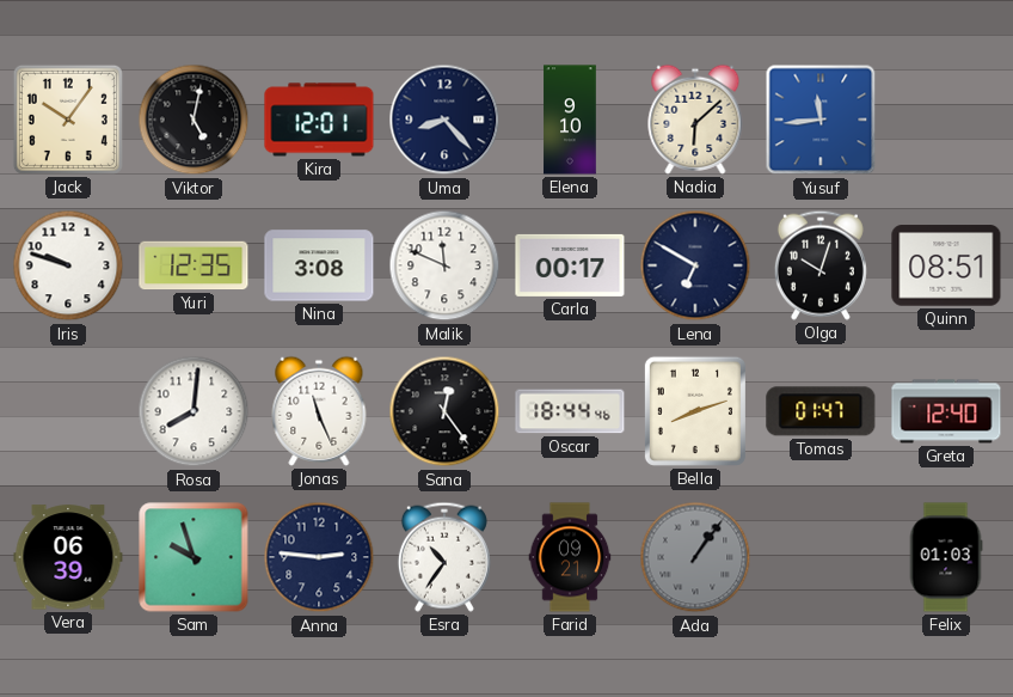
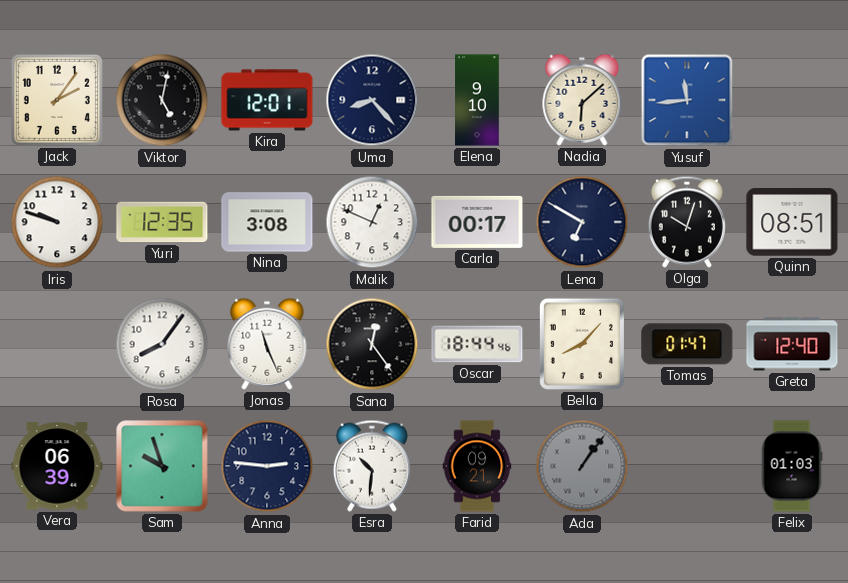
Jack: 10:06 -> 2:06 (57, 100)
Malik: 11:49 -> 12:49 (372, 222)
Rosa: 8:01 -> 8:06 (162, 344)
Bella: 8:12 -> 8:07 (582, 344)
Esra: 10:36 -> 10:31 (372, 466)
